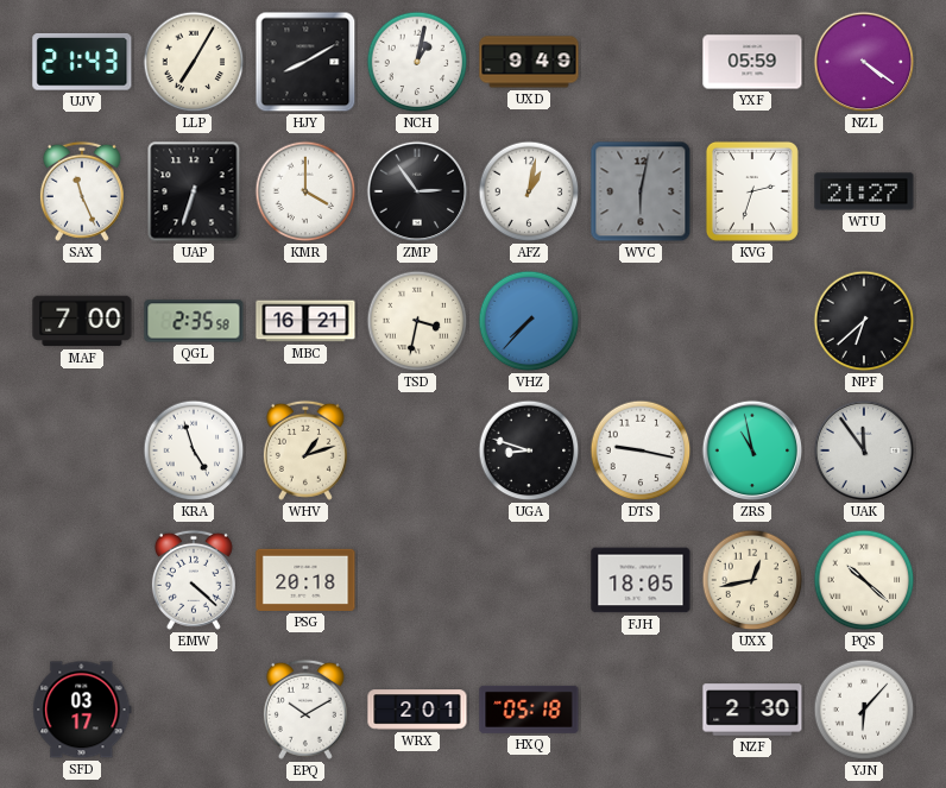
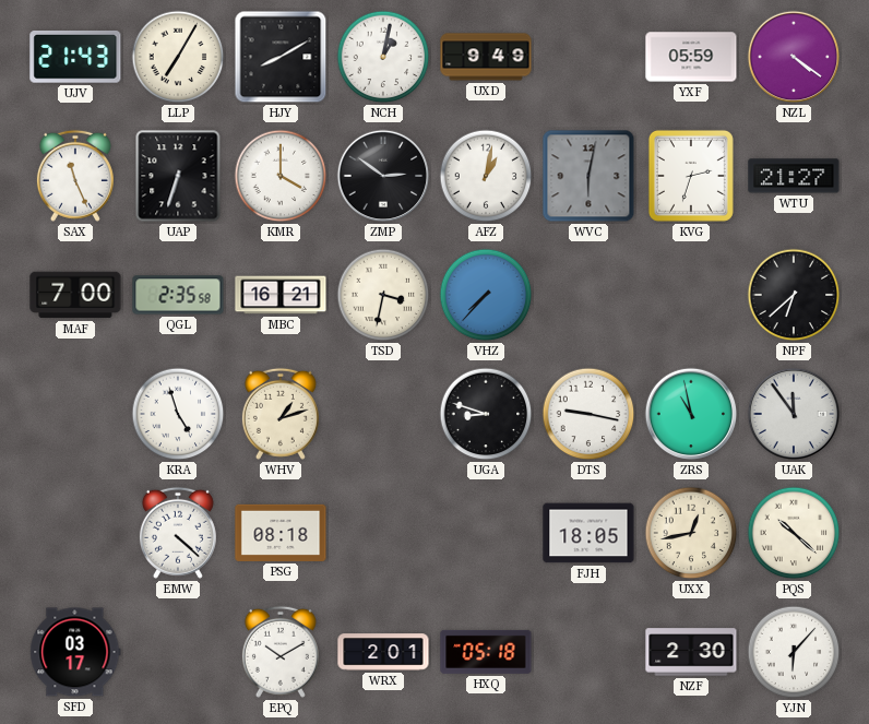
ZMP: 2:54 -> 2:51 (383, 176)
PSG: 20:18 -> 08:18 (281, 533)
